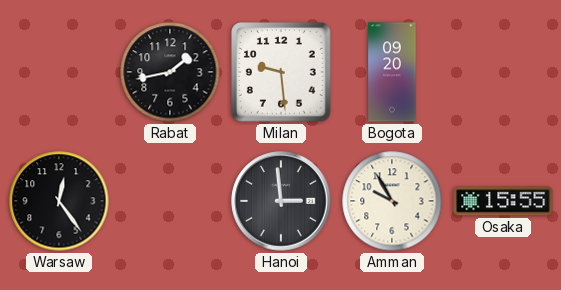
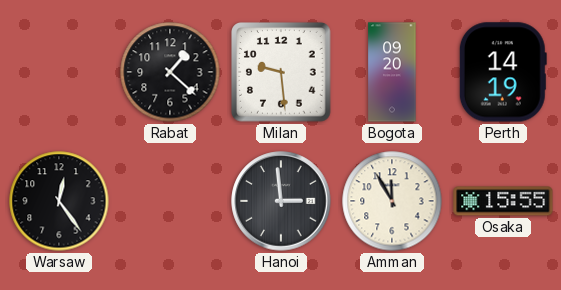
Rabat: 1:43 -> 1:22 (170, 72)
Perth: none -> 14:19 (503, 72)
Amman: 9:55 -> 11:55 (392, 201)
